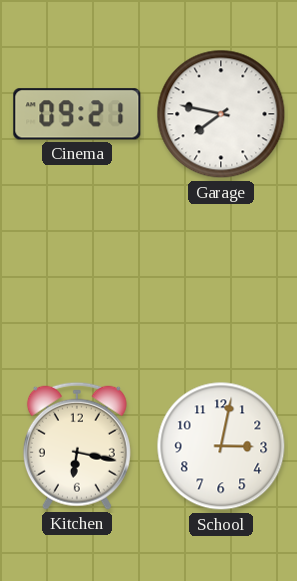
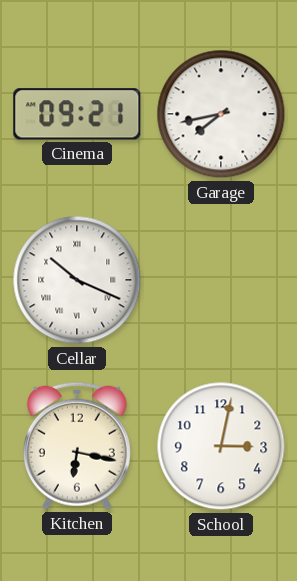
Garage: 7:47 -> 7:43 (221, 114)
Cellar: none -> 10:19 (77, 280)
